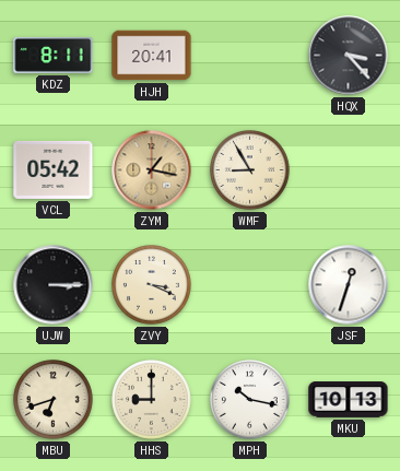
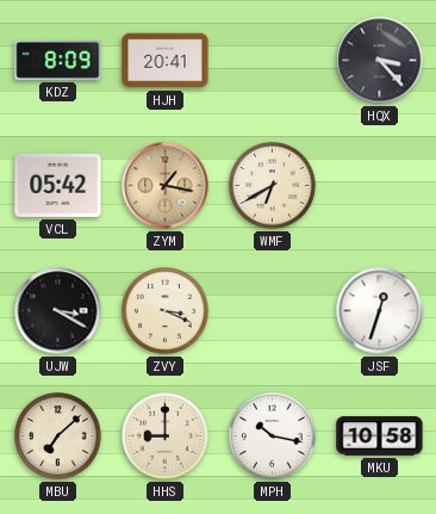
KDZ: 8:11 -> 8:09 (58, 60)
WMF: 8:55 -> 6:40 (273, 186)
UJW: 3:15 -> 3:20 (58, 311)
MBU: 6:42 -> 7:08 (58, 436)
MKU: 10:13 -> 10:58 (380, 436)
